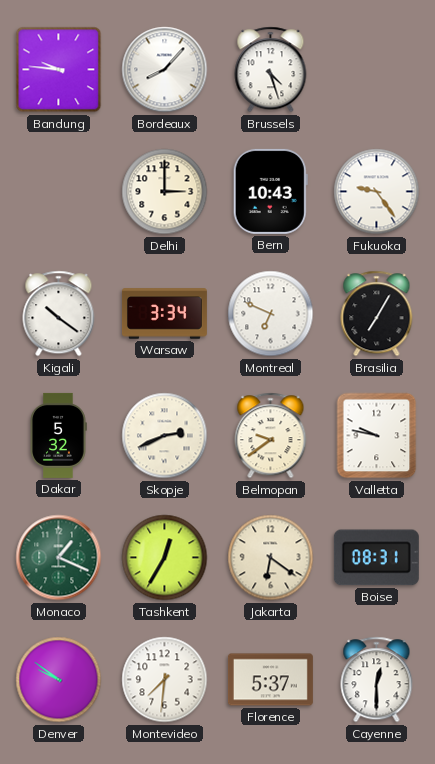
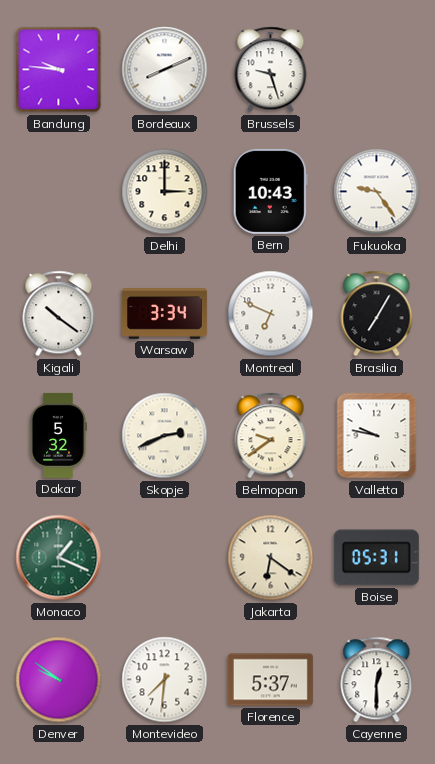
Bordeaux: 8:07 -> 8:11 (165, 70)
Brussels: 4:27 -> 9:27 (271, 70)
Tashkent: 12:35 -> none (165, 558)
Boise: 08:31 -> 05:31 (376, 558)
